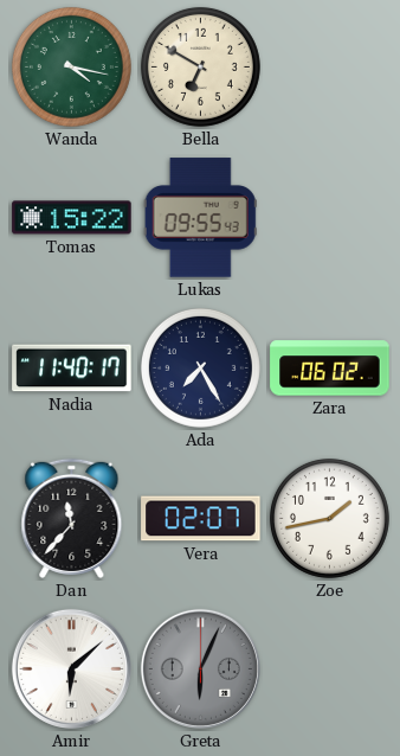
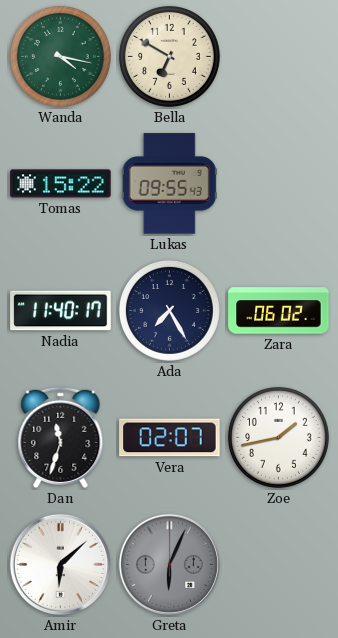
Dan: 11:37 -> 11:33 (61, 437)
